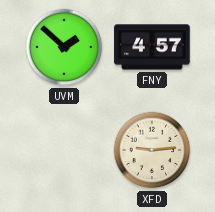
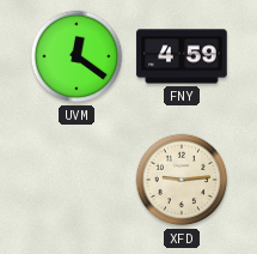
UVM: 1:52 -> 12:21 (77, 56)
FNY: 4:57 -> 4:59 (182, 56)
